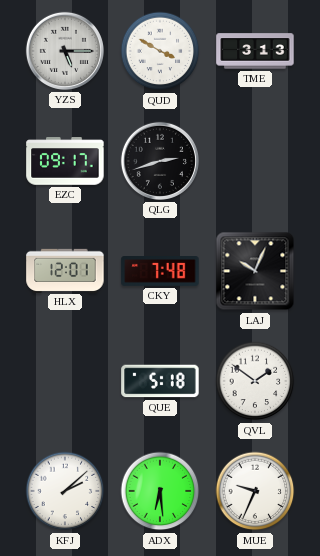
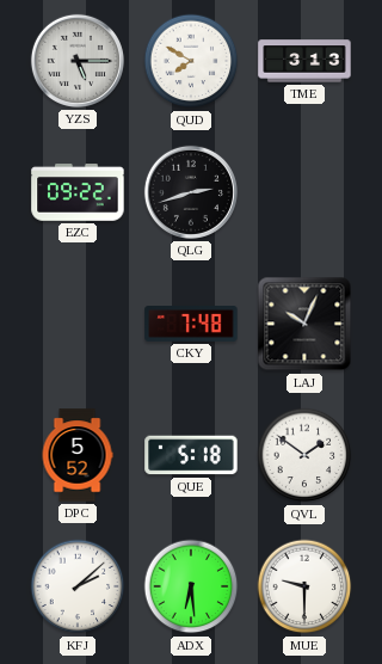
QUD: 3:50 -> 7:50 (191, 61)
EZC: 09:17 -> 09:22 (78, 192)
HLX: 12:01 -> none (65, 270)
DPC: none -> 5:52 (78, 455)
MUE: 9:34 -> 9:30 (304, 586)
